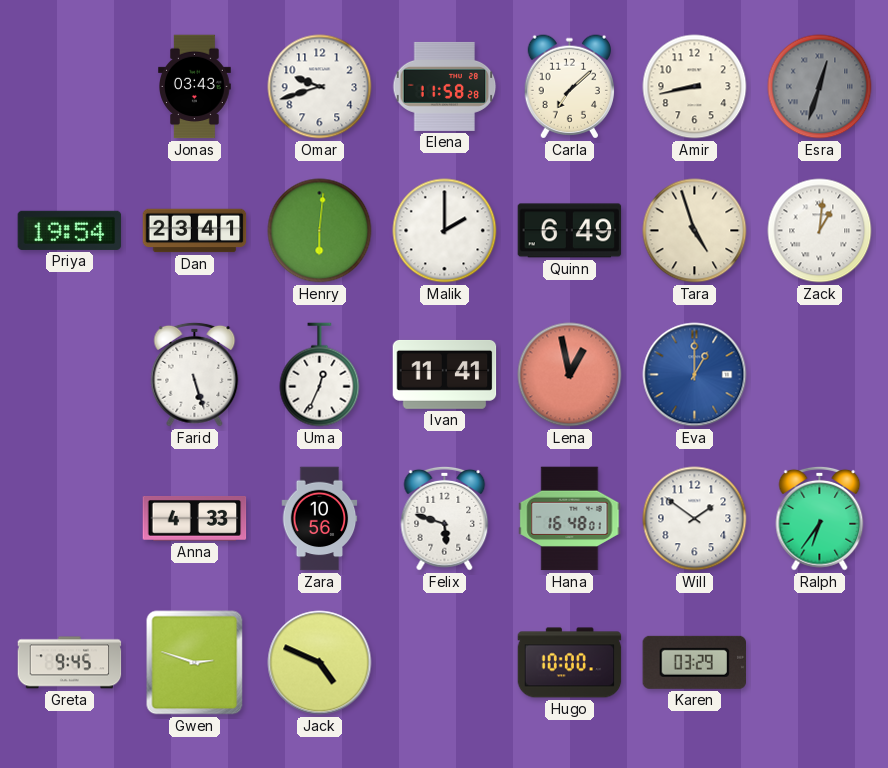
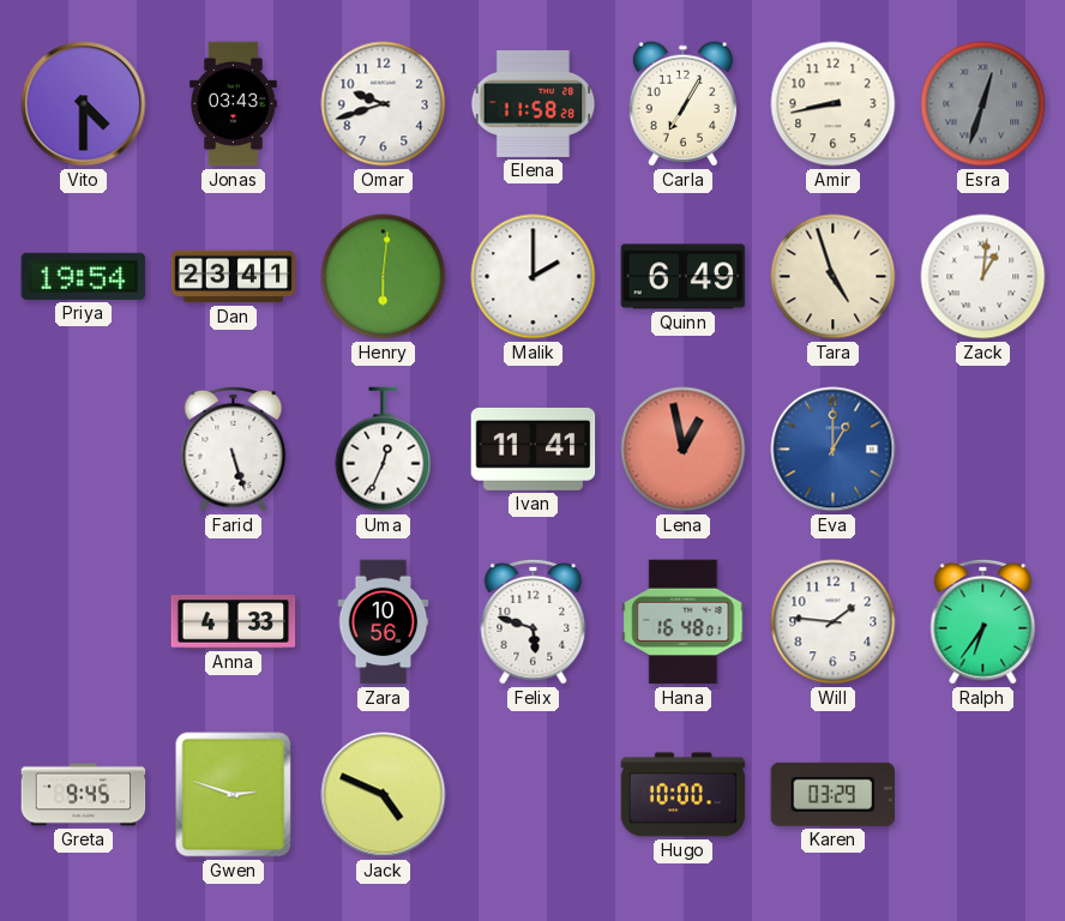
Vito: none -> 4:30 (84, 104)
Carla: 7:08 -> 7:05 (682, 104)
Will: 1:51 -> 1:46 (834, 622)
